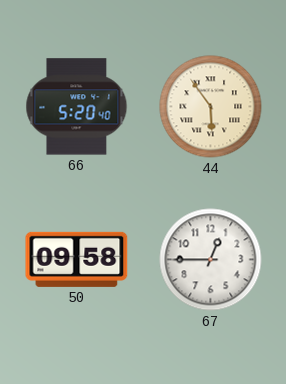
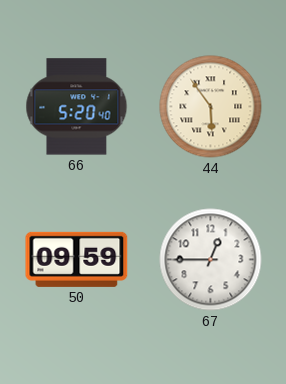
50: 09:58 -> 09:59 (77, 259)
